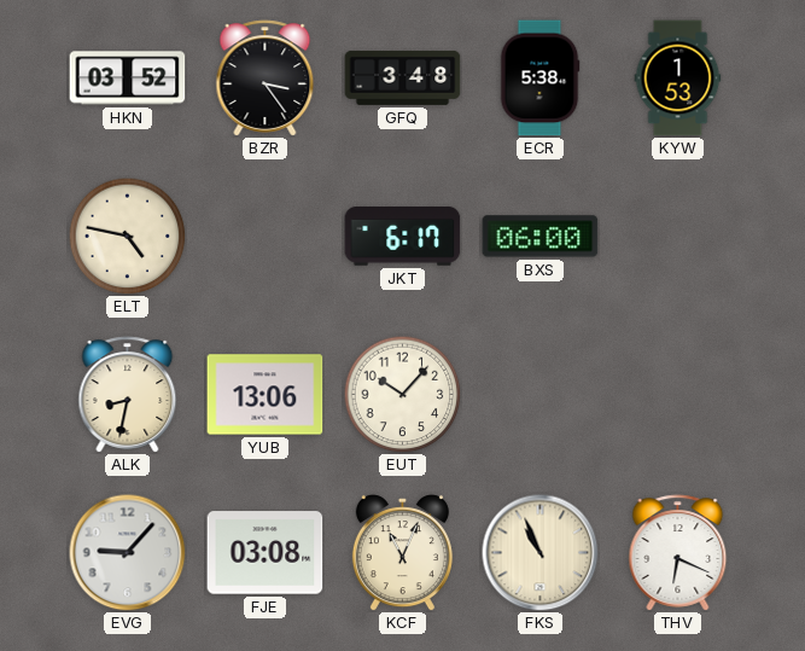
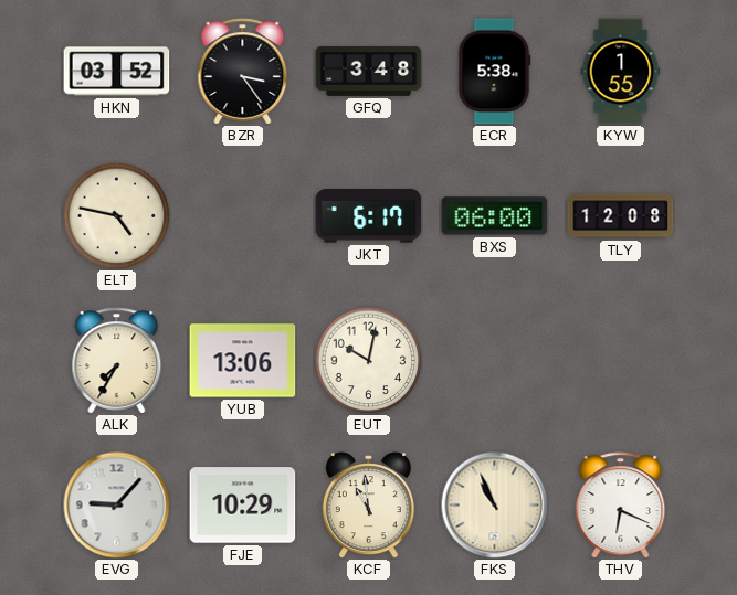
KYW: 1:53 -> 1:55 (621, 72)
TLY: none -> 12:08 (621, 216)
ALK: 8:32 -> 7:35 (117, 361)
EUT: 10:07 -> 10:02 (368, 360)
FJE: 03:08 -> 10:29 (243, 506)
KCF: 11:04 -> 10:59 (368, 506)
